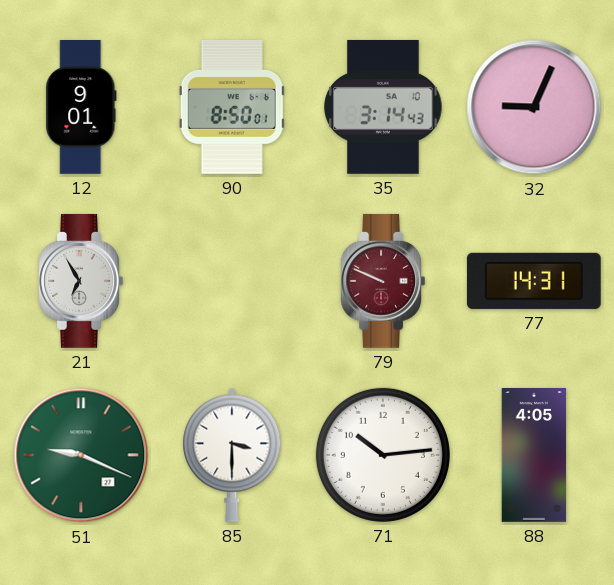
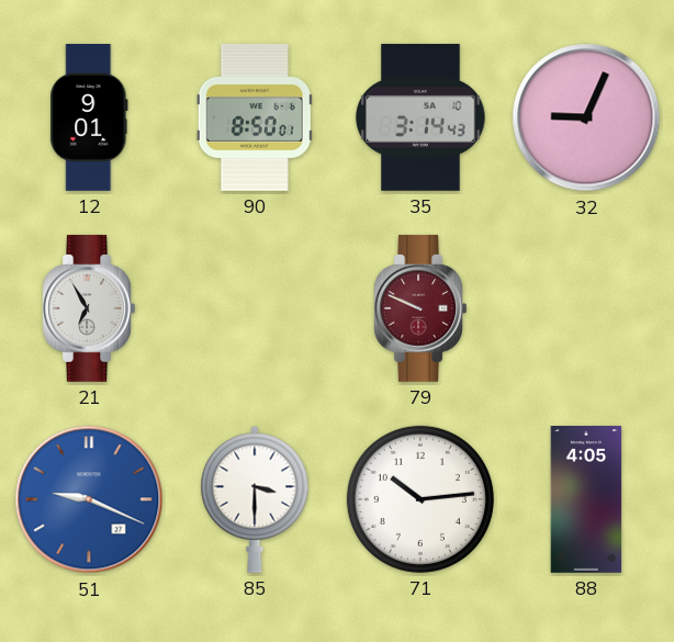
77: 14:31 -> none (534, 281)
51 dial: green -> blue (89, 499)
